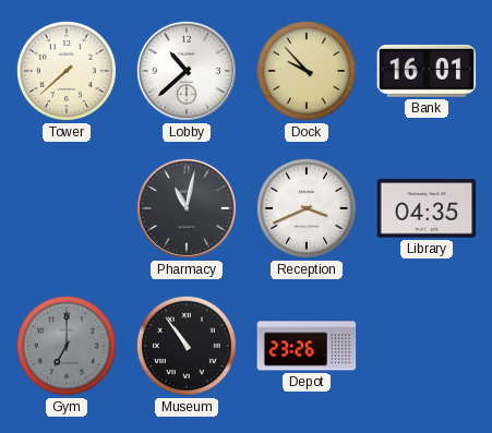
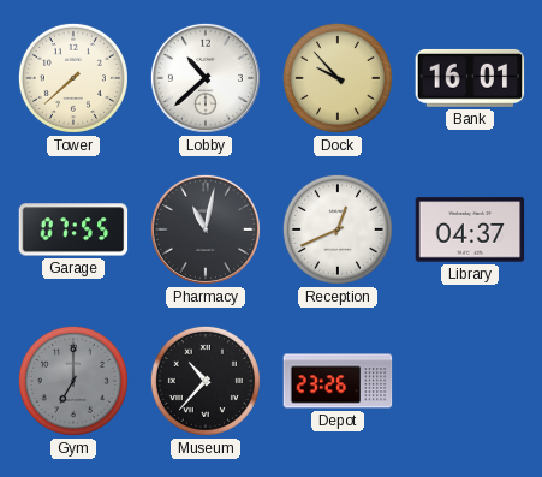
Garage: none -> 07:55 (73, 229)
Reception: 3:41 -> 12:41 (338, 229)
Library: 04:35 -> 04:37 (470, 229)
Museum: 10:54 -> 10:37 (206, 381)
